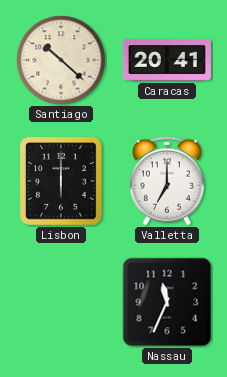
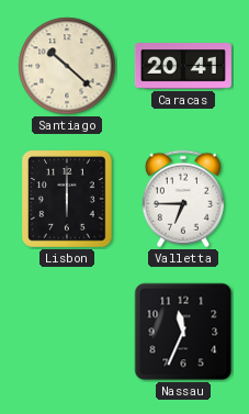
Valletta: 7:00 -> 6:45 (183, 199)
